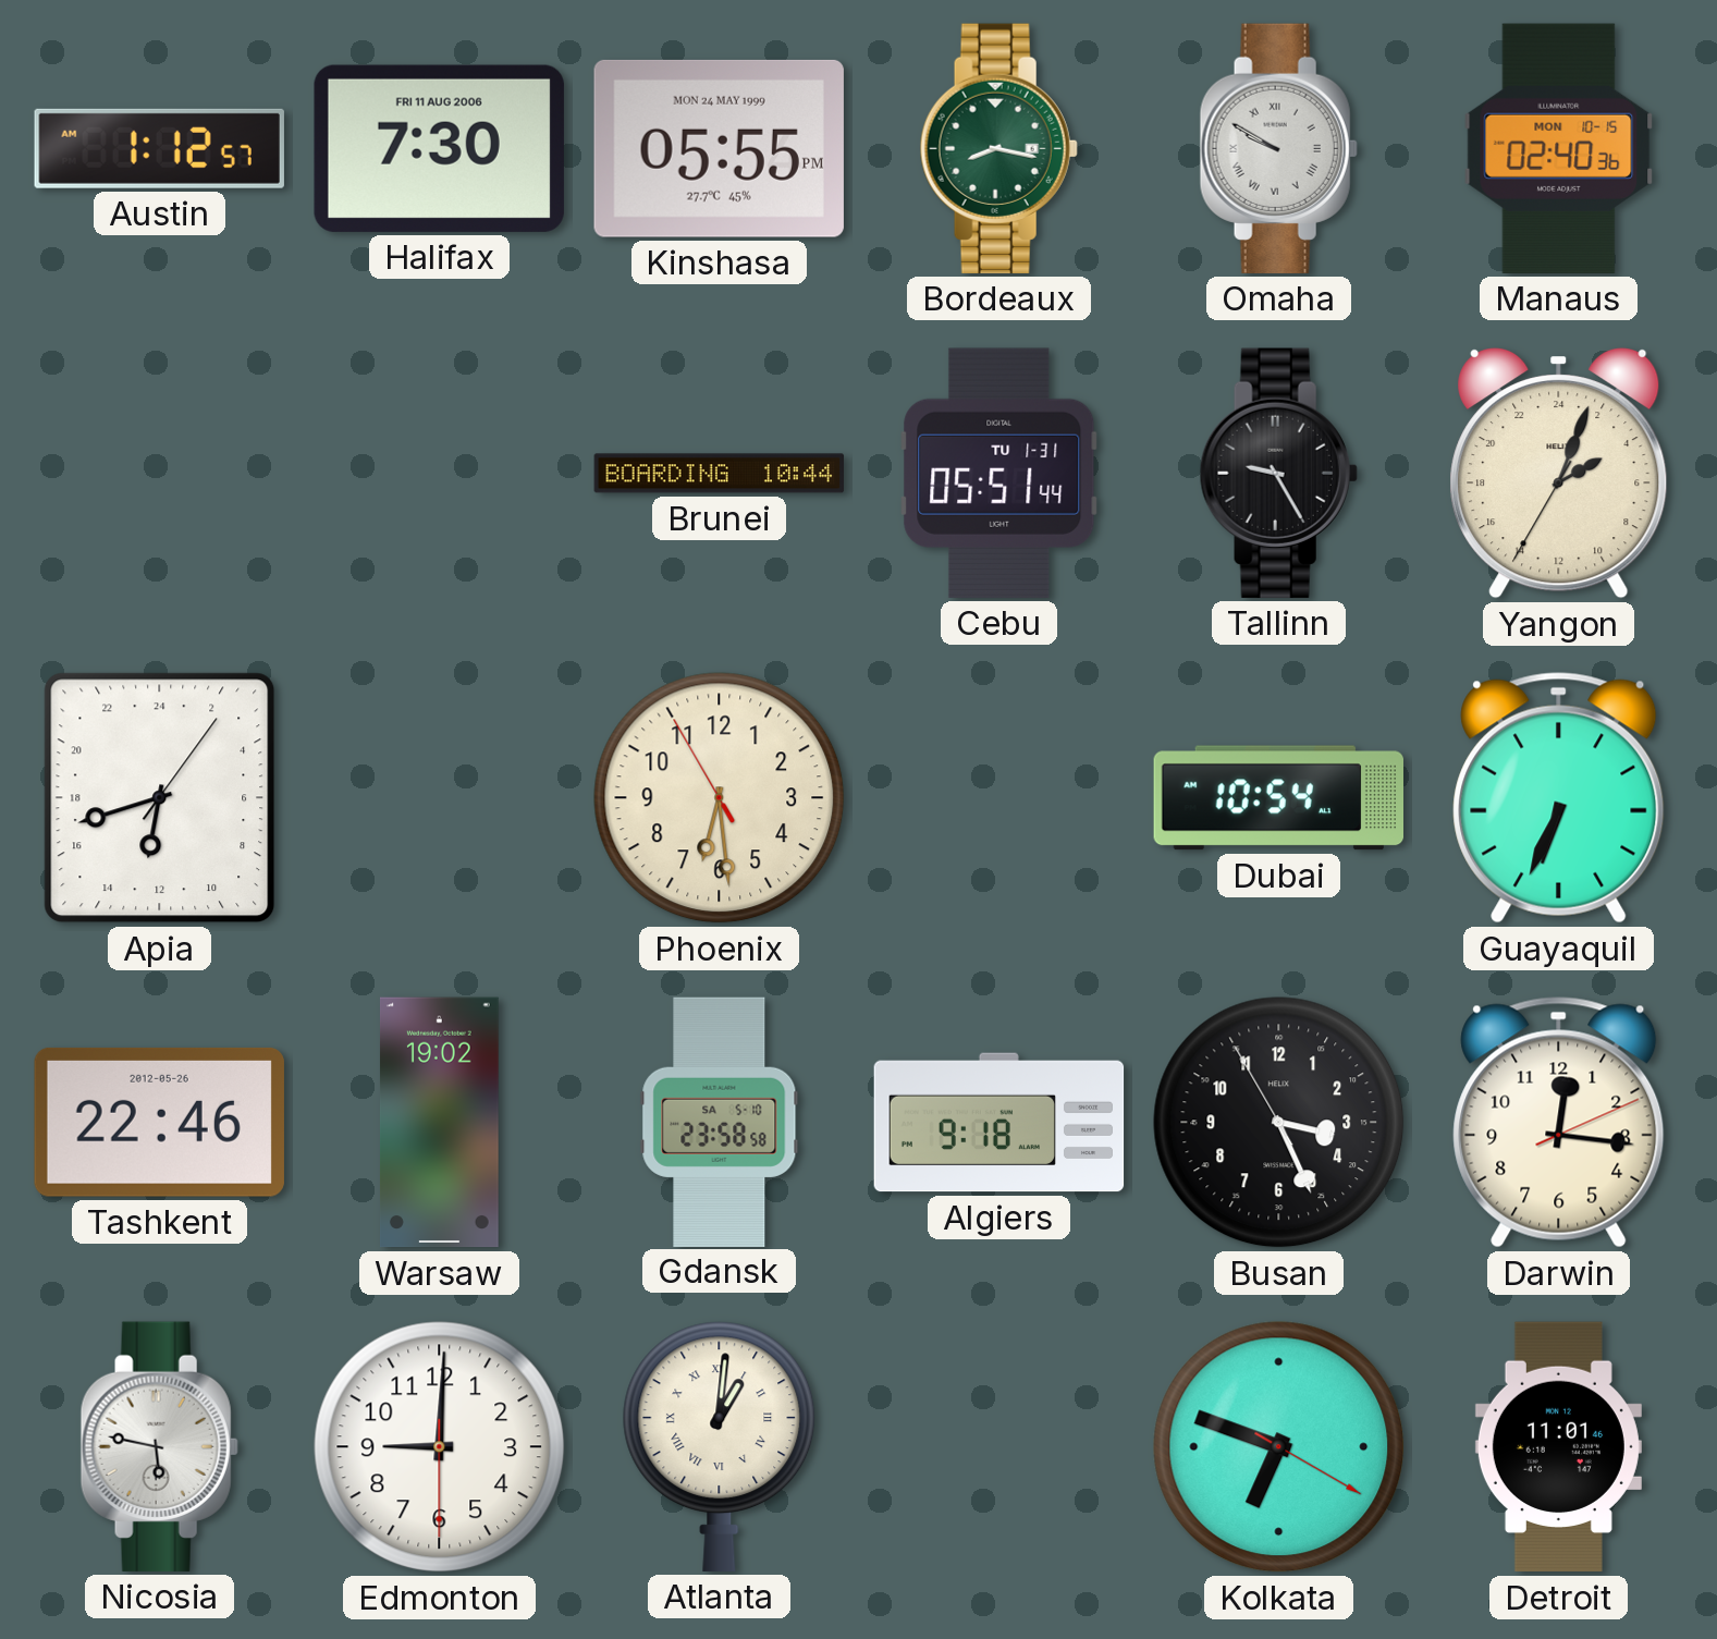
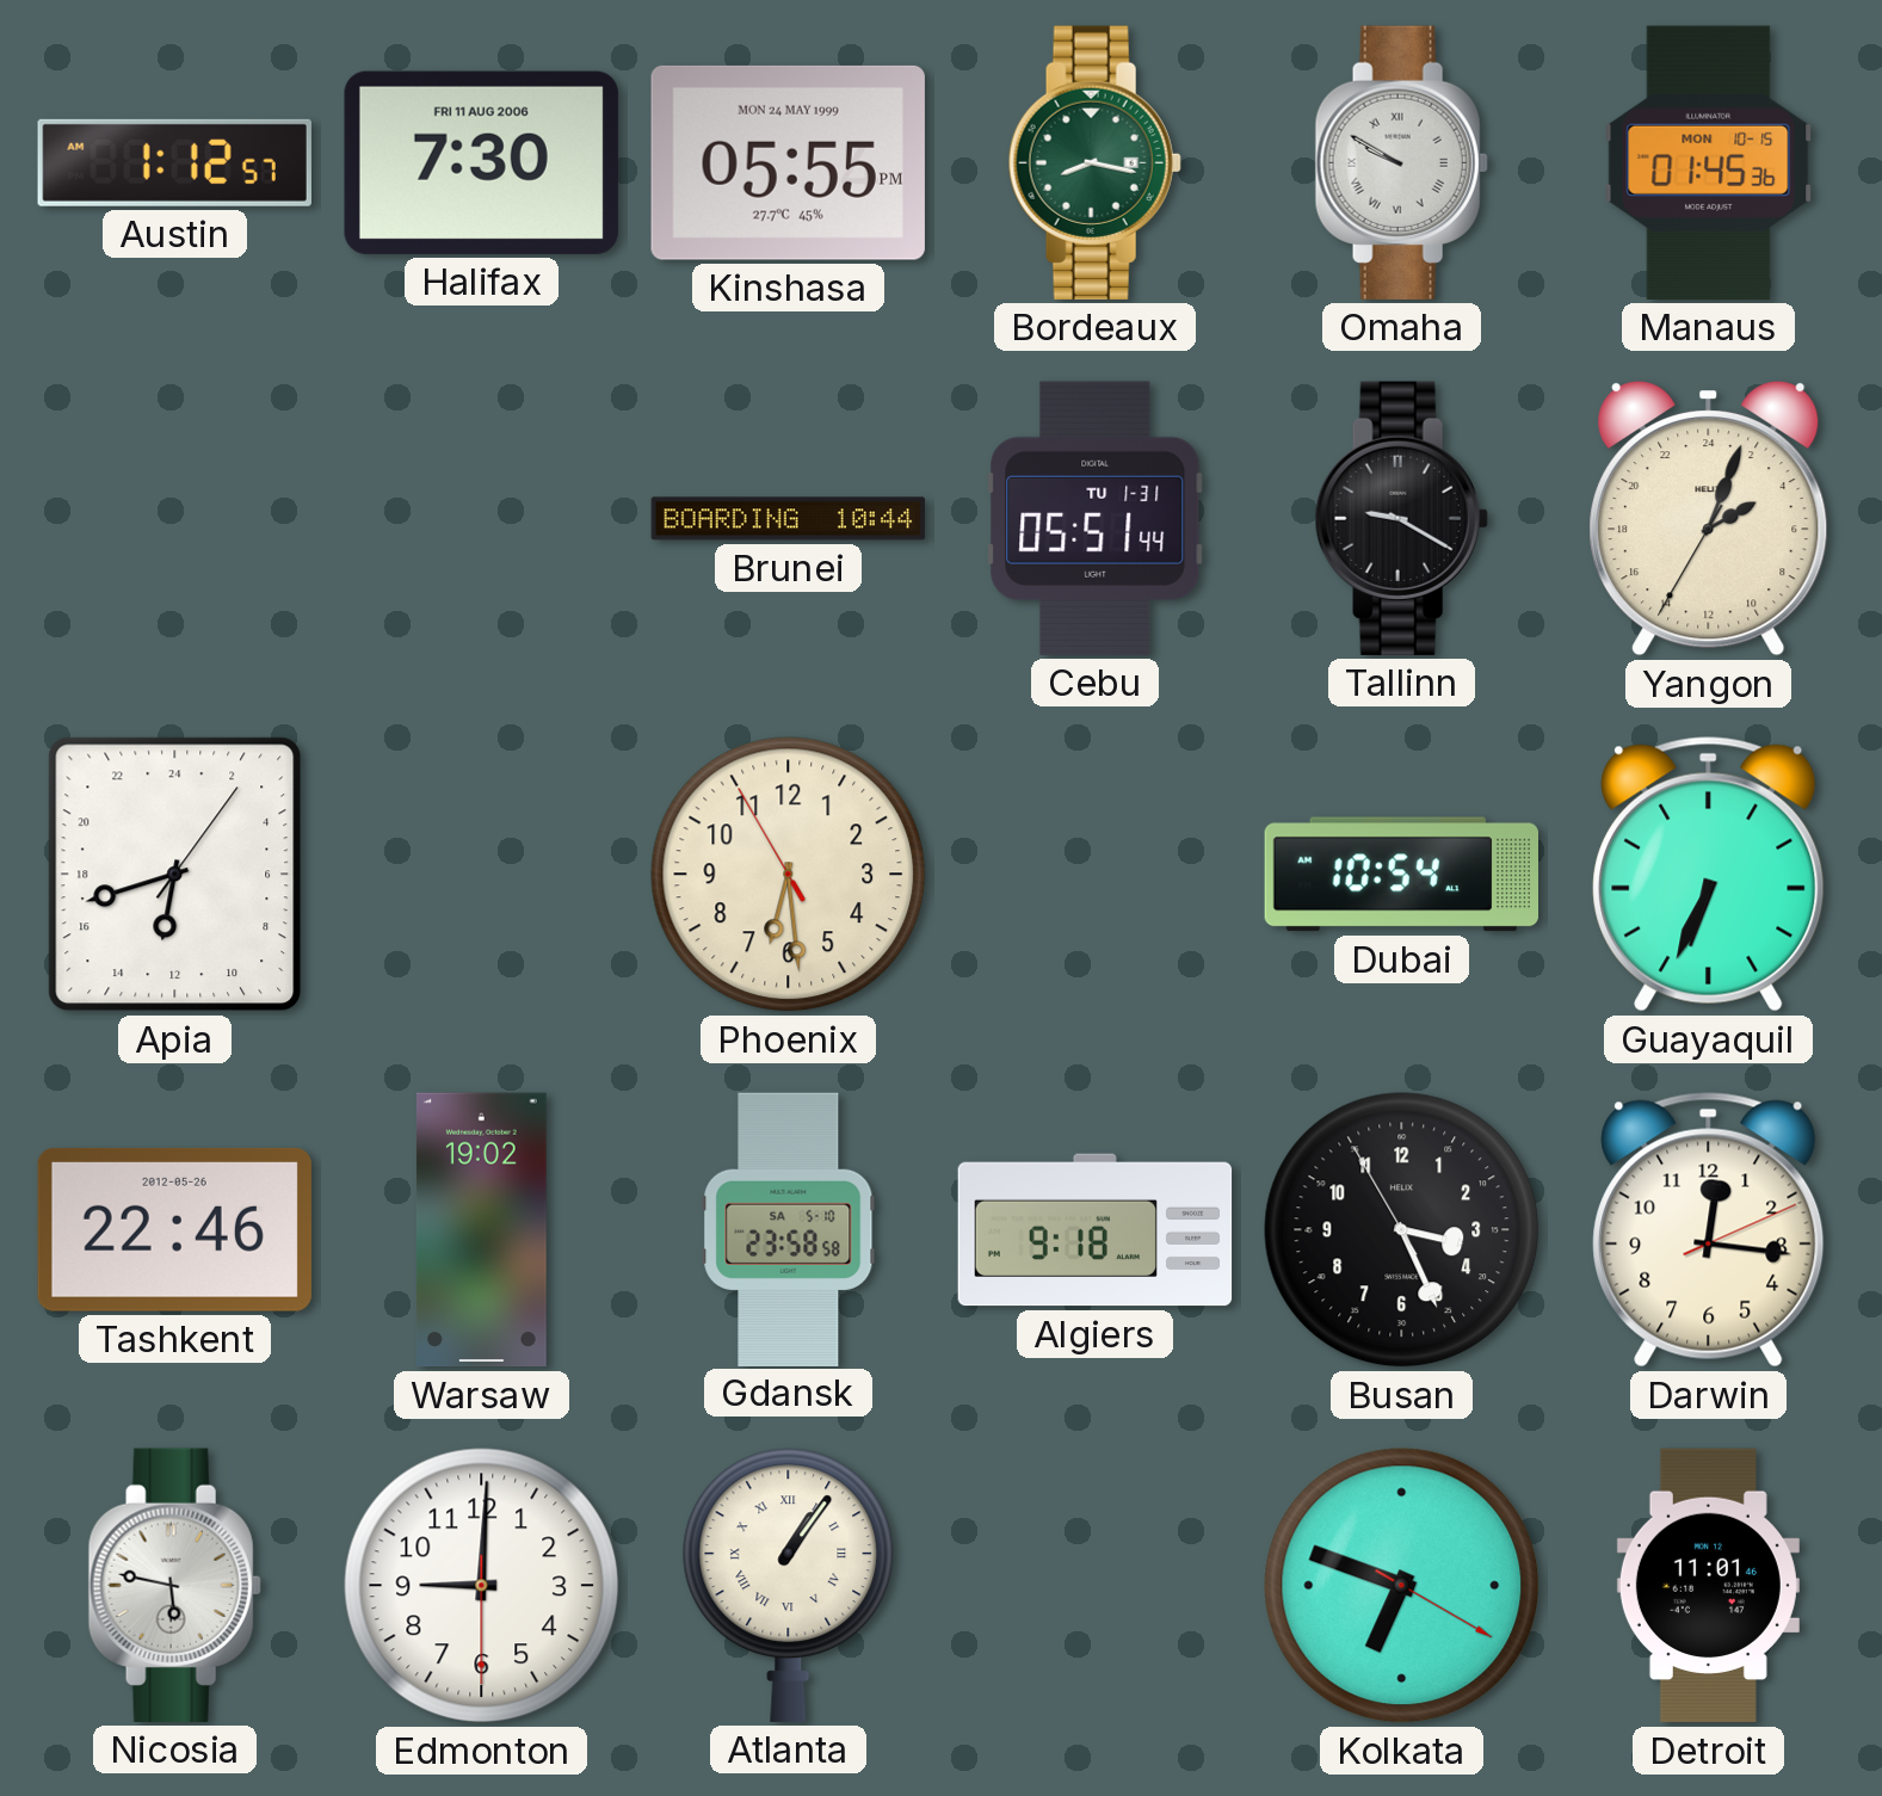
Manaus: 02:40 -> 01:45 (1709, 162)
Tallinn: 9:25 -> 9:20 (1401, 518)
Atlanta: 1:01 -> 1:06 (789, 1585)
